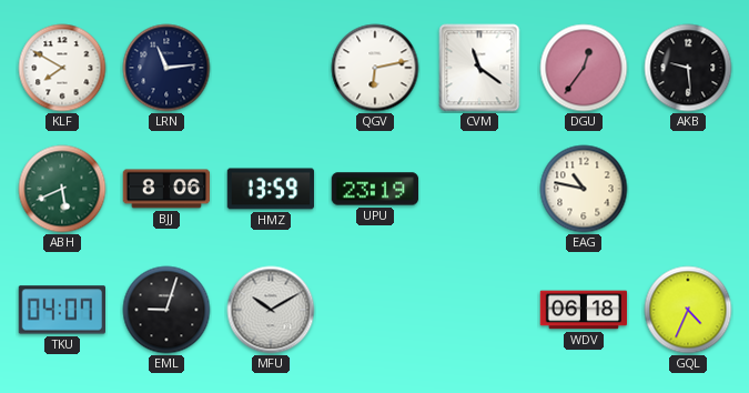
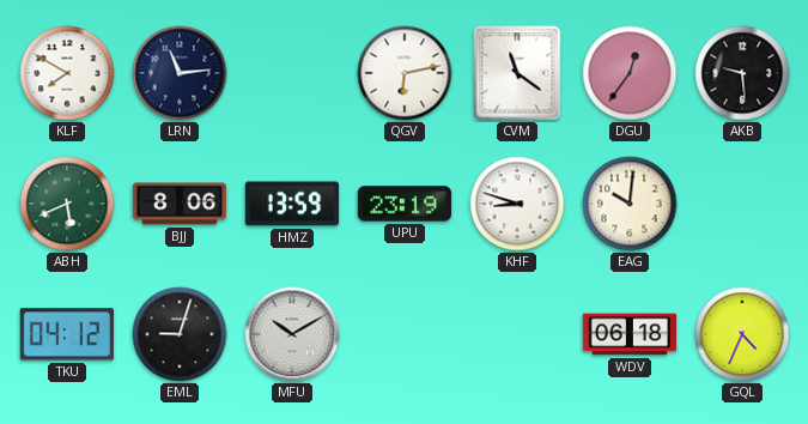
KHF: none -> 8:48 (517, 204)
EAG: 10:47 -> 10:01 (630, 204)
TKU: 04:07 -> 04:12 (66, 334)
